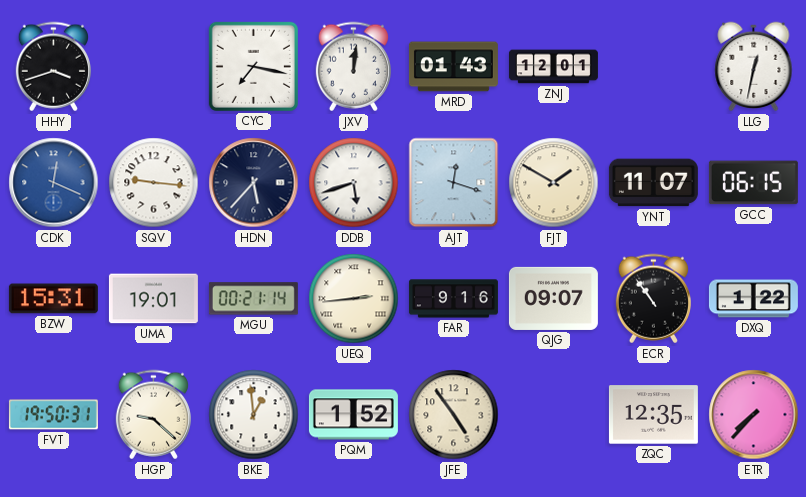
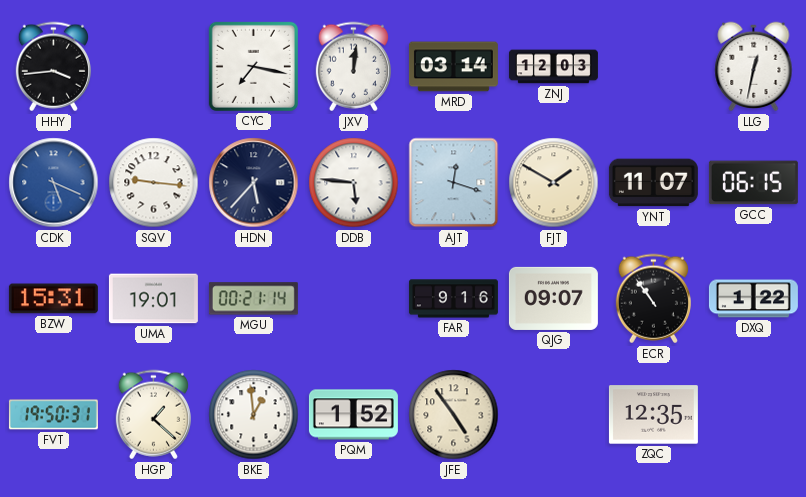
HHY: 3:42 -> 3:44 (53, 67)
MRD: 01:43 -> 03:14 (453, 67)
ZNJ: 12:01 -> 12:03 (553, 67)
CDK: 12:19 -> 5:19 (54, 183)
DDB: 5:42 -> 5:46 (354, 183)
UEQ: 2:44 -> none (354, 299)
HGP: 9:22 -> 1:22 (153, 415)
ETR: 7:37 -> none (754, 415)
